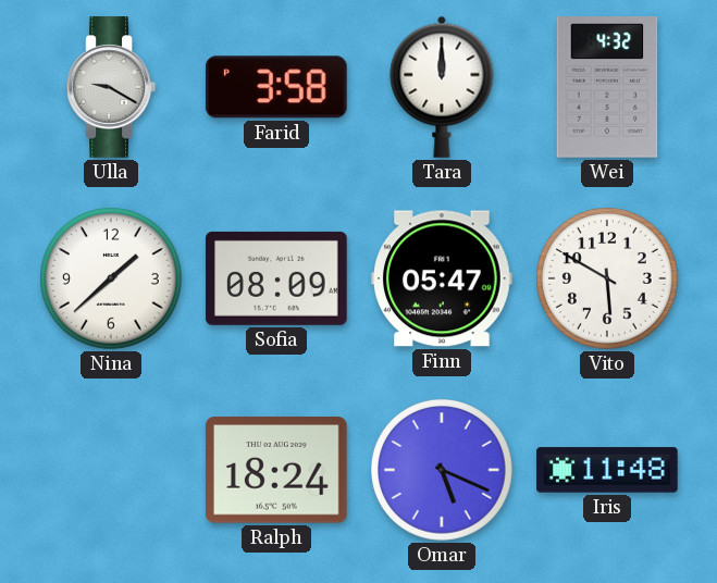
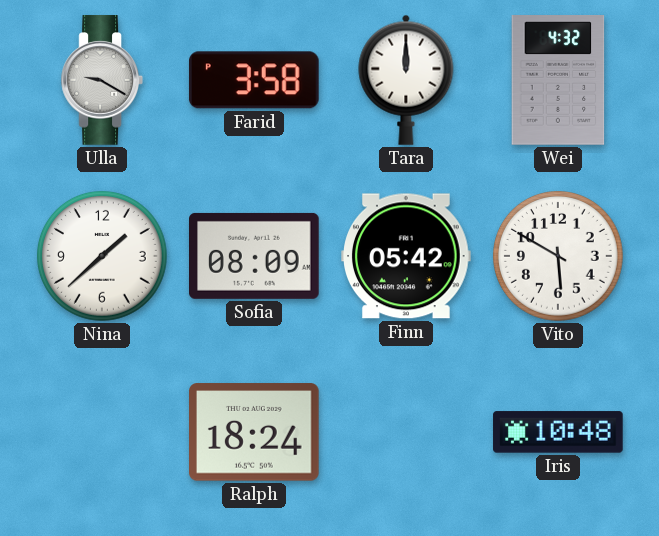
Finn: 05:47 -> 05:42 (407, 256)
Omar: 5:19 -> none (443, 471)
Iris: 11:48 -> 10:48 (558, 432)
